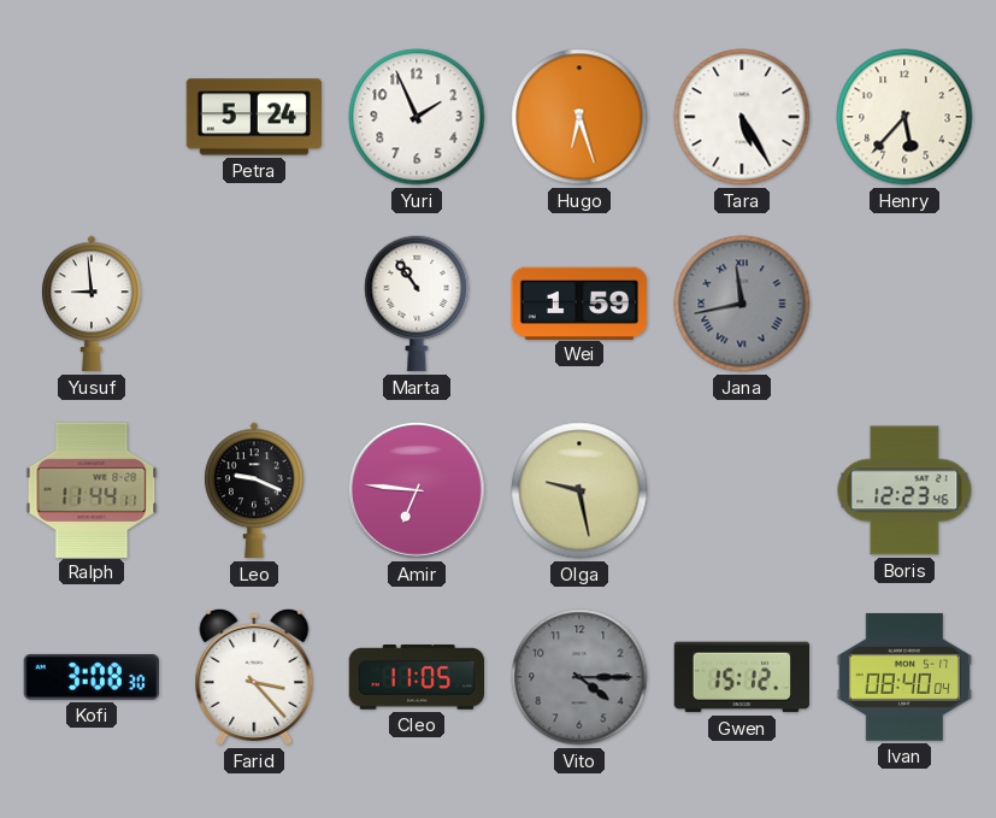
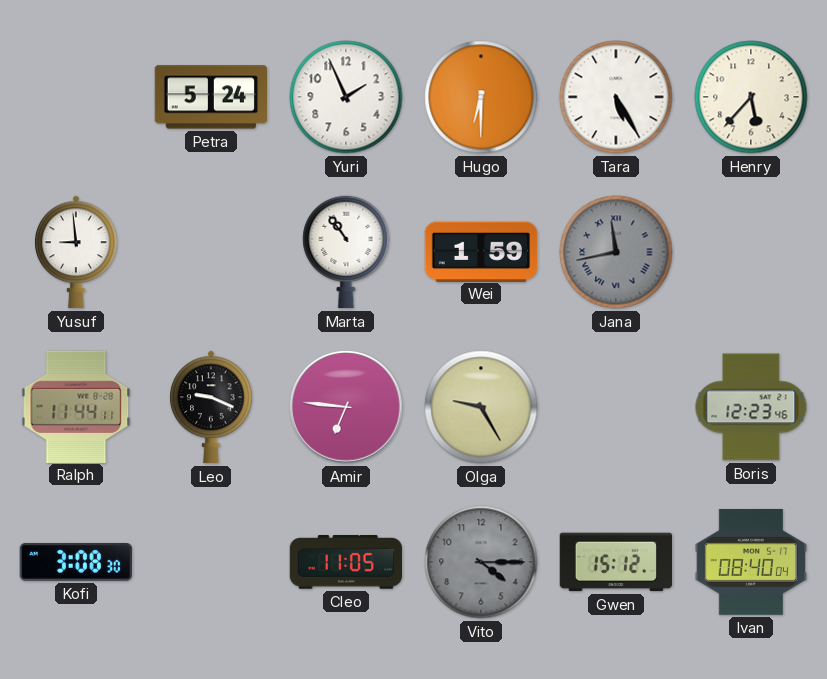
Hugo: 6:27 -> 6:30 (481, 97)
Olga: 9:28 -> 9:25 (481, 407)
Farid: 3:23 -> none (254, 677)
